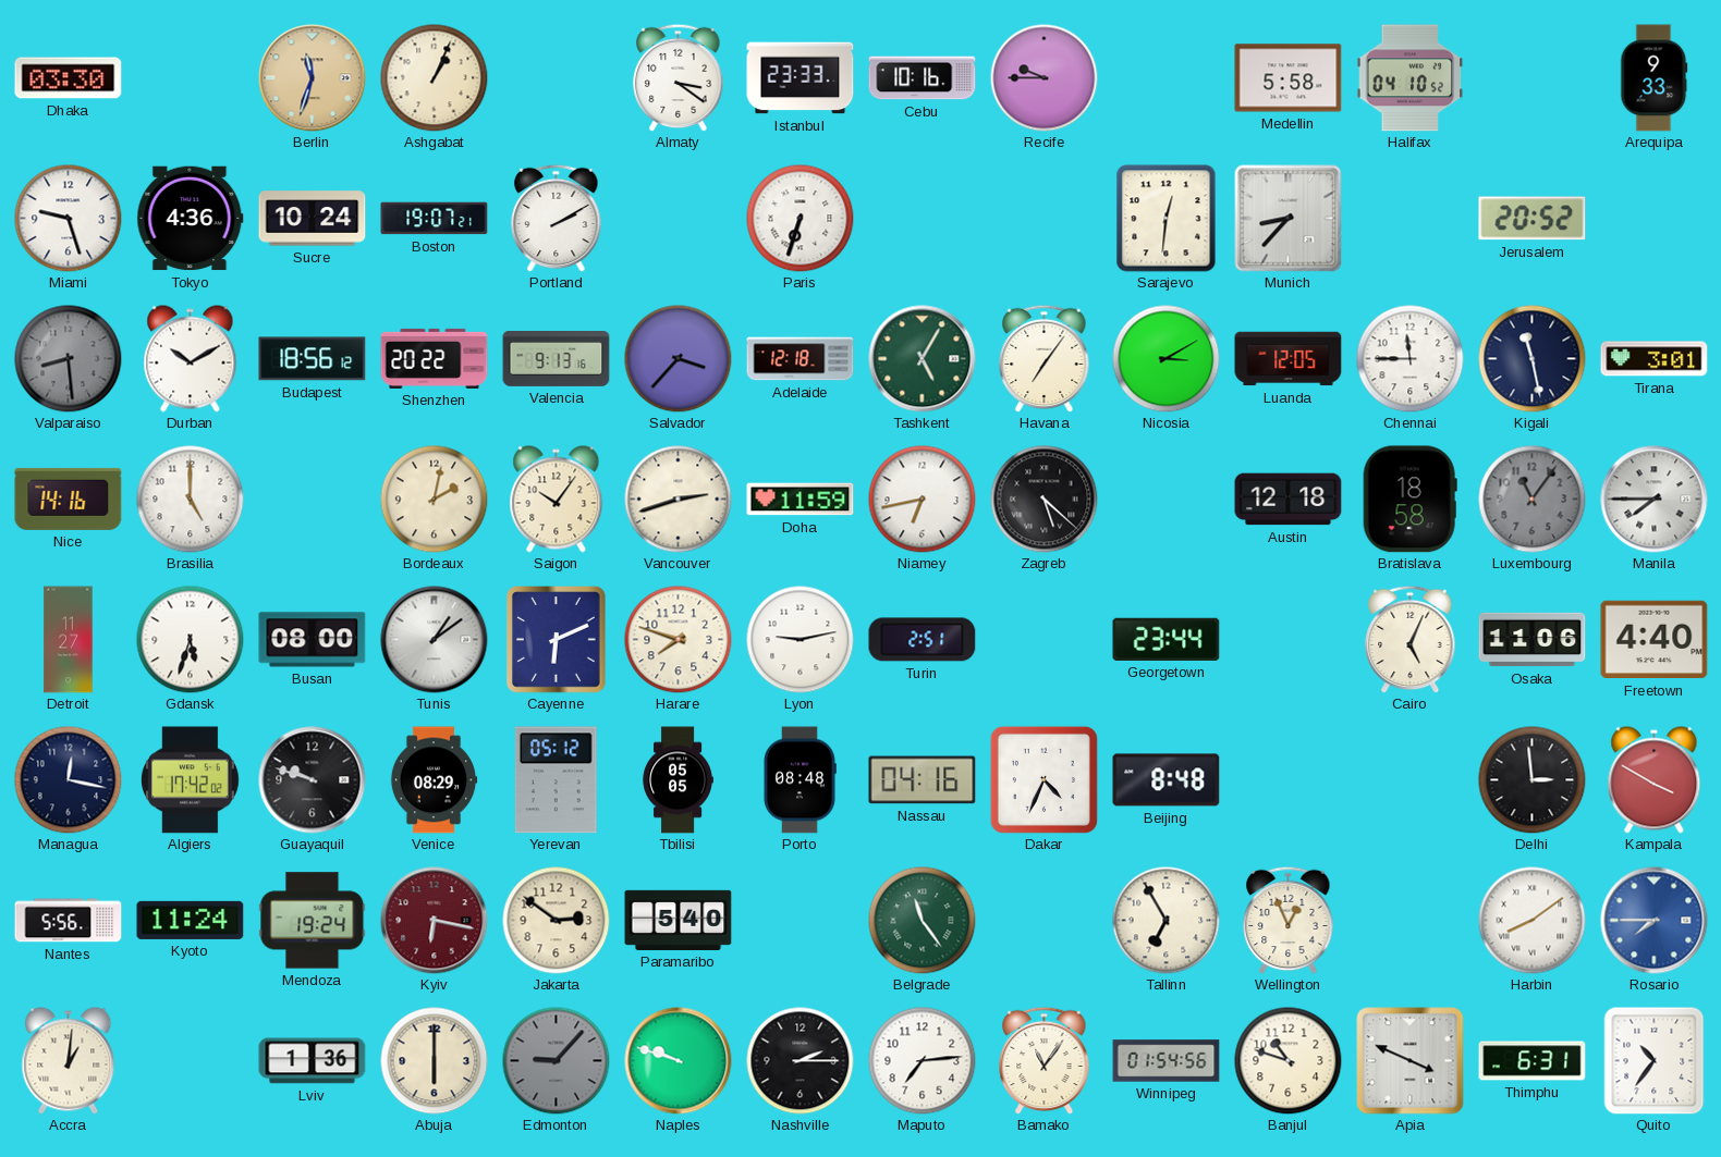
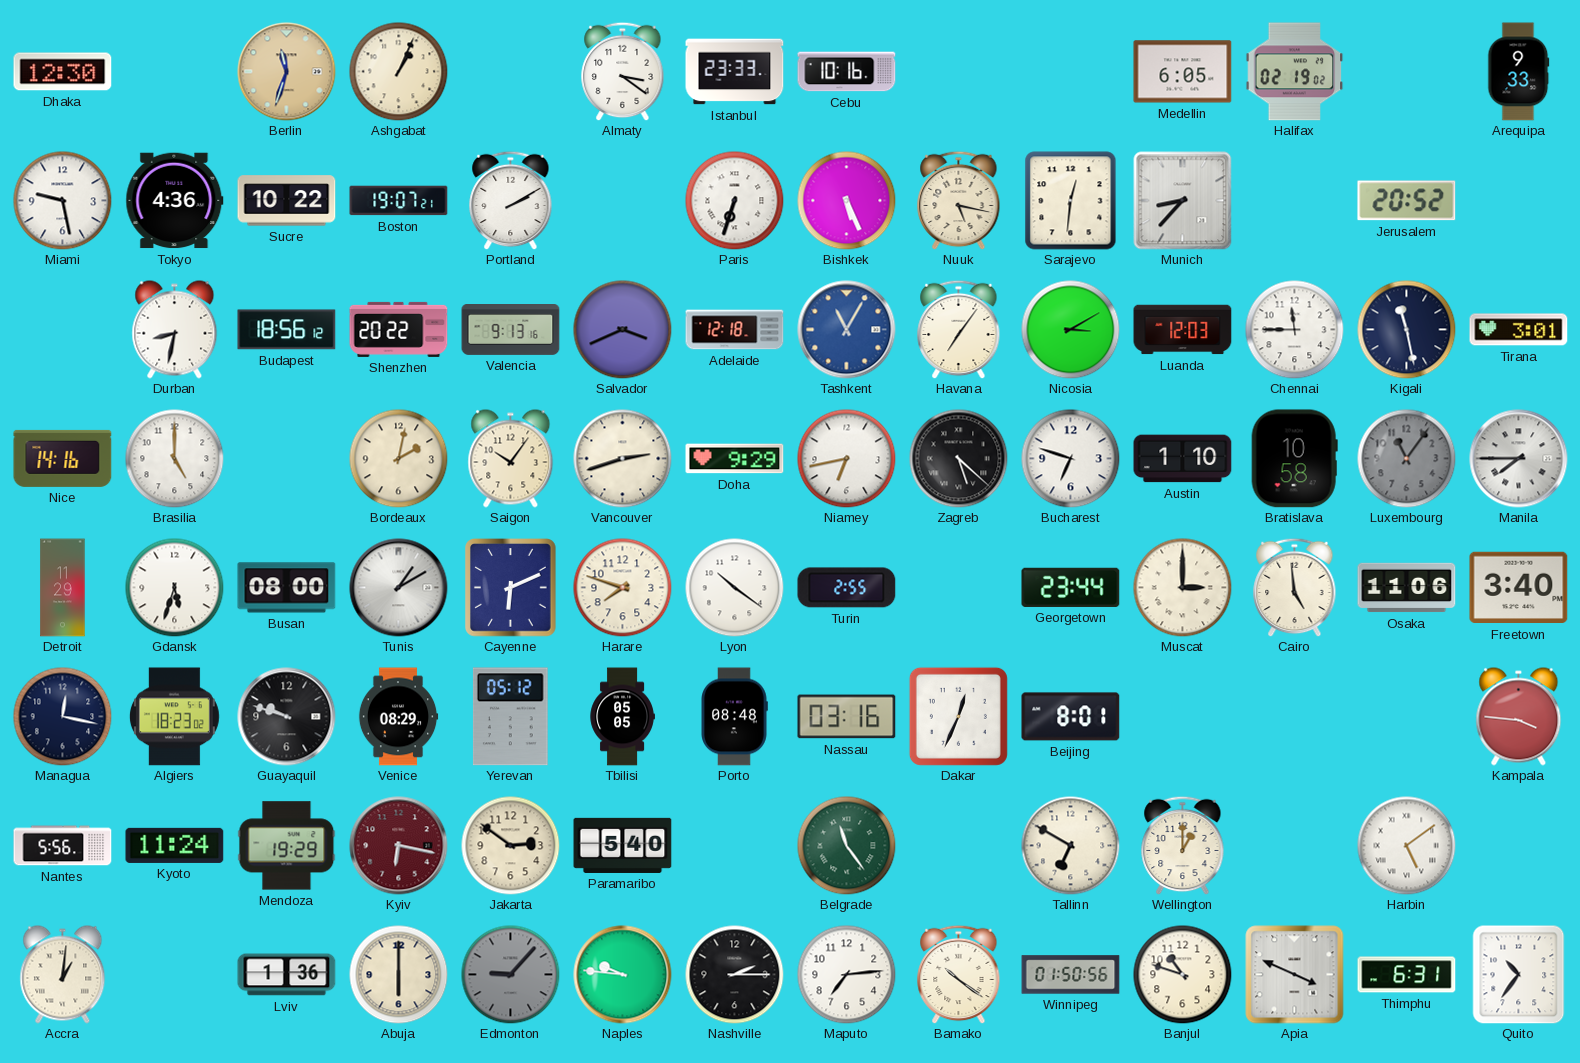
Dhaka: 03:30 -> 12:30 (63, 72)
Recife: 9:45 -> none (1045, 78)
Medellin: 5:58 -> 6:05 (1183, 72)
Halifax: 04:10 -> 02:19 (1295, 72)
Miami: 9:27 -> 9:28 (63, 201)
Sucre: 10:24 -> 10:22 (287, 201)
Bishkek: none -> 5:26 (847, 201)
Nuuk: none -> 5:17 (959, 200)
Valparaiso: 8:29 -> none (69, 359)
Durban: 10:10 -> 8:32 (175, 330)
Salvador: 3:37 -> 3:41 (623, 330)
Tashkent: 5:05 -> 11:05 (847, 330)
Tashkent dial: green -> blue (847, 330)
Luanda: 12:05 -> 12:03 (1183, 330)
Doha: 11:59 -> 9:29 (735, 459)
Bucharest: none -> 6:48 (1071, 459)
Austin: 12:18 -> 1:10 (1183, 459)
Bratislava: 18:58 -> 10:58 (1294, 459)
Detroit: 11:27 -> 11:29 (63, 588)
Tunis: 1:09 -> 1:10 (399, 588)
Lyon: 9:13 -> 10:21 (735, 588)
Turin: 2:51 -> 2:55 (847, 588)
Muscat: none -> 3:00 (1183, 588)
Cairo: 5:04 -> 4:59 (1295, 587)
Freetown: 4:40 -> 3:40 (1519, 588)
Algiers: 17:42 -> 18:23 (174, 717)
Nassau: 04:16 -> 03:16 (847, 717)
Dakar: 4:34 -> 12:34 (958, 716)
Beijing: 8:48 -> 8:01 (1071, 717)
Delhi: 2:59 -> none (1533, 780)
Kampala: 3:50 -> 3:46 (1519, 717)
Mendoza: 19:24 -> 19:29 (287, 846)
Tallinn: 6:55 -> 6:50 (1071, 846)
Wellington: 12:56 -> 1:00 (1183, 845)
Harbin: 8:09 -> 5:09 (1407, 846)
Rosario: 7:45 -> none (1655, 921)
Naples: 9:48 -> 9:46 (623, 975)
Bamako: 11:06 -> 10:21 (959, 974)
Winnipeg: 01:54 -> 01:50 (1071, 975)
